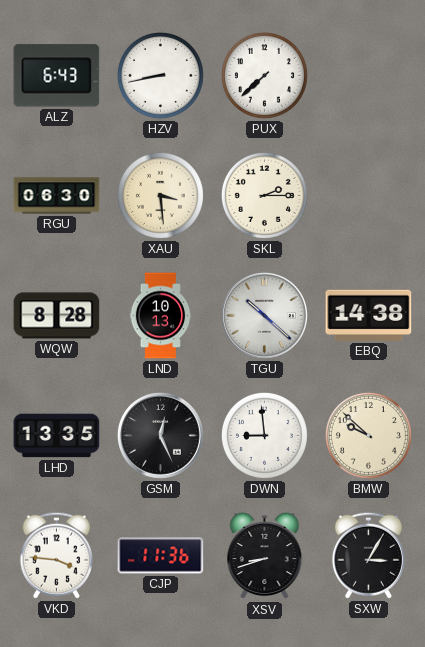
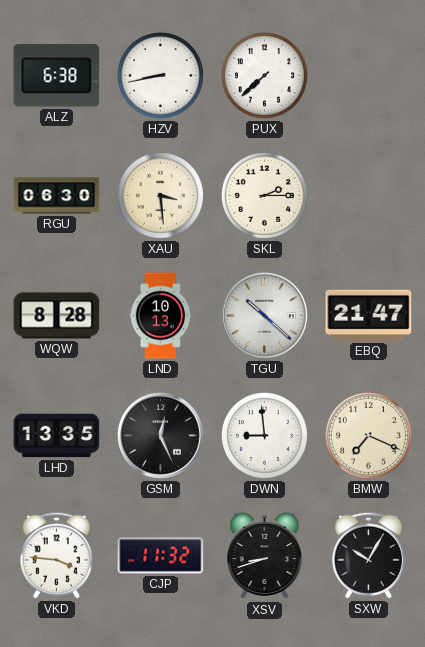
ALZ: 6:43 -> 6:38 (57, 76)
EBQ: 14:38 -> 21:47 (369, 315)
BMW: 9:52 -> 7:19 (368, 435)
CJP: 11:36 -> 11:32 (161, 556)
SXW: 3:05 -> 10:05 (368, 555)
